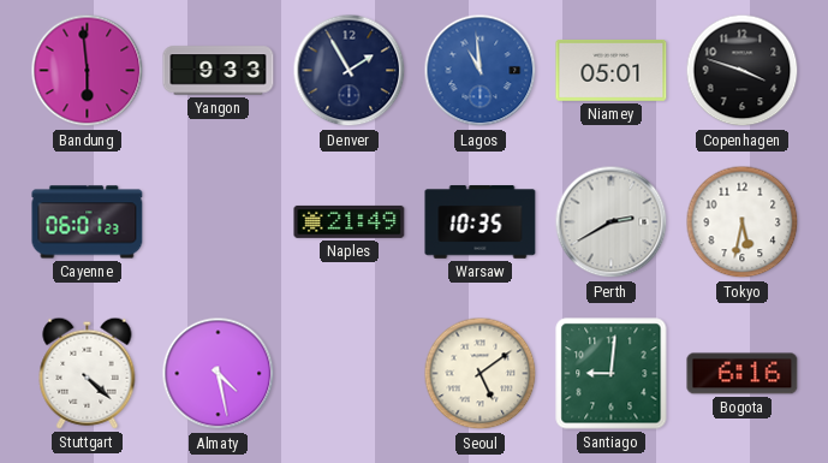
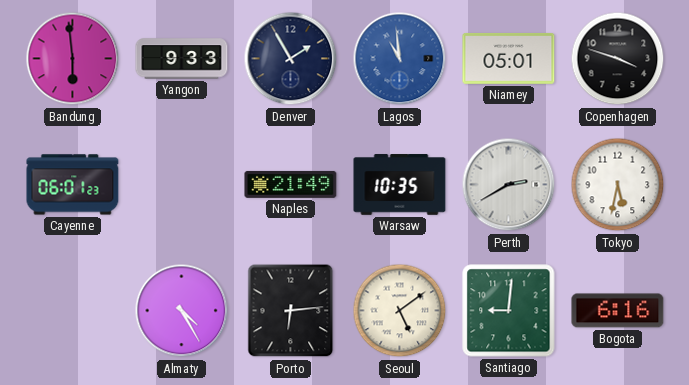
Stuttgart: 4:22 -> none (88, 373)
Almaty: 4:28 -> 4:25 (182, 311)
Porto: none -> 6:14 (291, 311)
